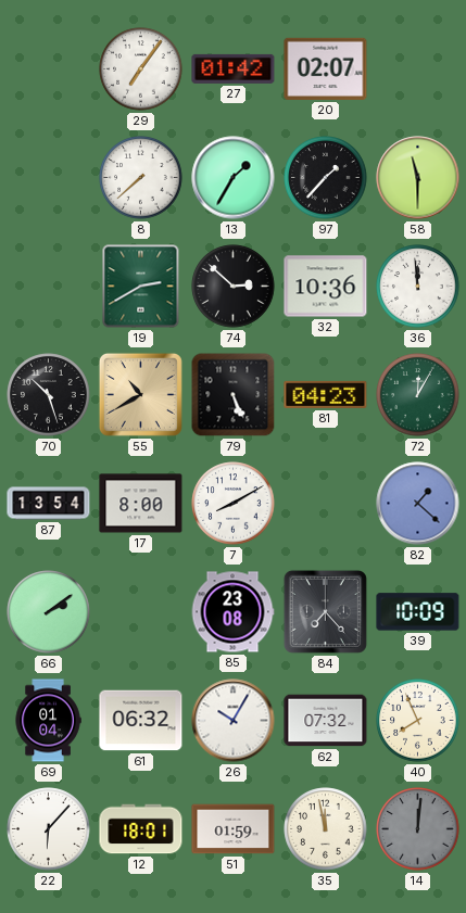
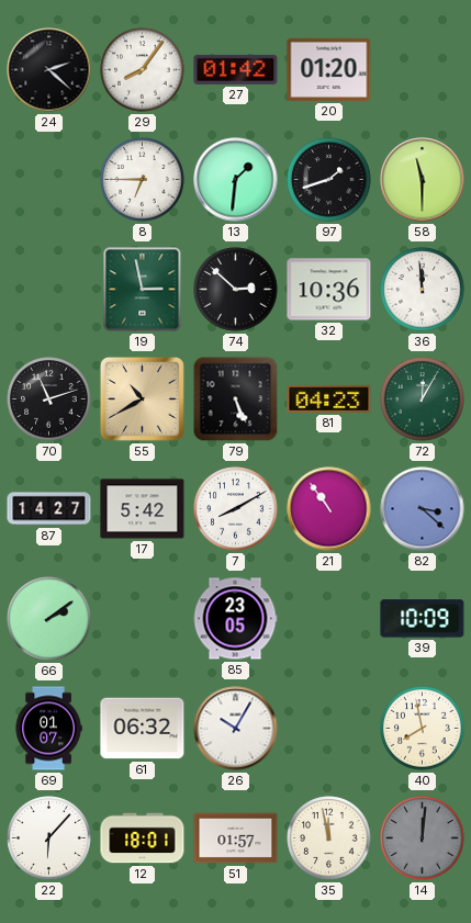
24: none -> 2:22 (49, 70)
29: 7:06 -> 8:06 (143, 70)
20: 02:07 -> 01:20 (329, 69)
8: 7:38 -> 6:45 (143, 180)
13: 1:35 -> 1:31 (236, 180)
97: 1:37 -> 1:42 (329, 180)
19: 2:40 -> 2:58 (143, 290)
70: 10:27 -> 11:12 (49, 399)
87: 13:54 -> 14:27 (49, 509)
17: 8:00 -> 5:42 (143, 509)
21: none -> 10:54 (329, 509)
82: 1:22 -> 3:22 (423, 509)
85: 23:08 -> 23:05 (235, 619)
84: 7:23 -> none (325, 611)
69: 01:04 -> 01:07 (48, 729)
62: 07:32 -> none (326, 721)
40: 7:56 -> 7:58 (423, 729)
51: 01:59 -> 01:57 (236, 838)
